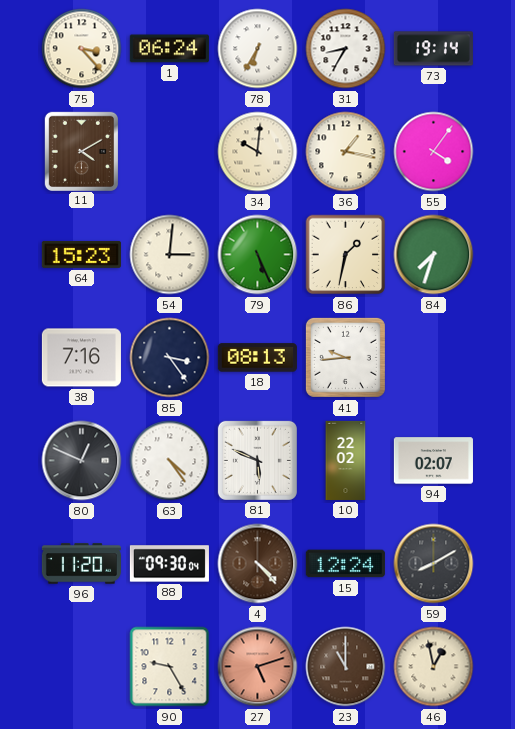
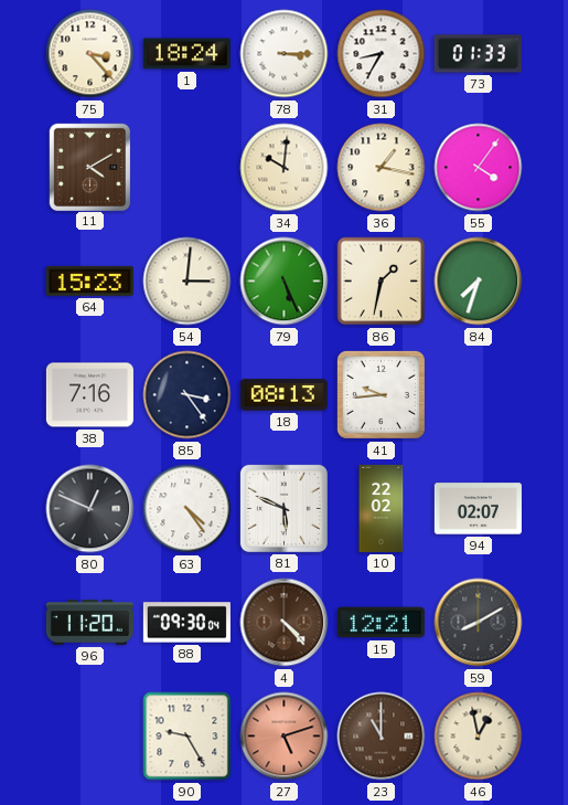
1: 06:24 -> 18:24 (186, 54)
78: 6:35 -> 3:15 (285, 54)
73: 19:14 -> 01:33 (478, 54)
15: 12:24 -> 12:21 (381, 623)
